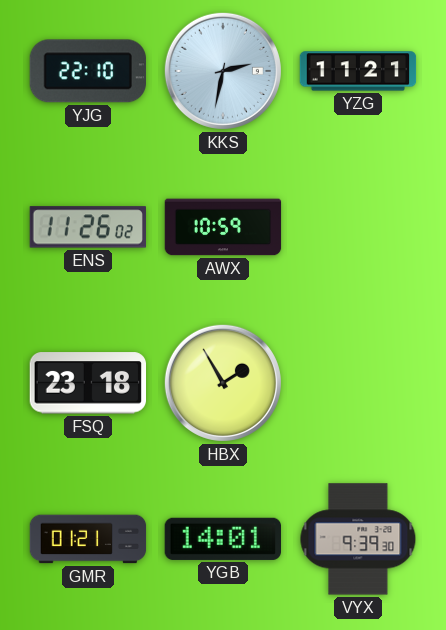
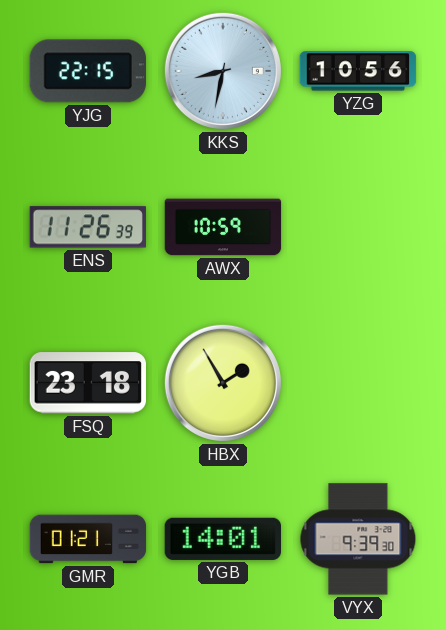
YJG: 22:10 -> 22:15 (88, 71)
KKS: 2:32 -> 8:32 (223, 71)
YZG: 11:21 -> 10:56 (358, 71)
ENS: 11:26:02 -> 11:26:39 (87, 227)
